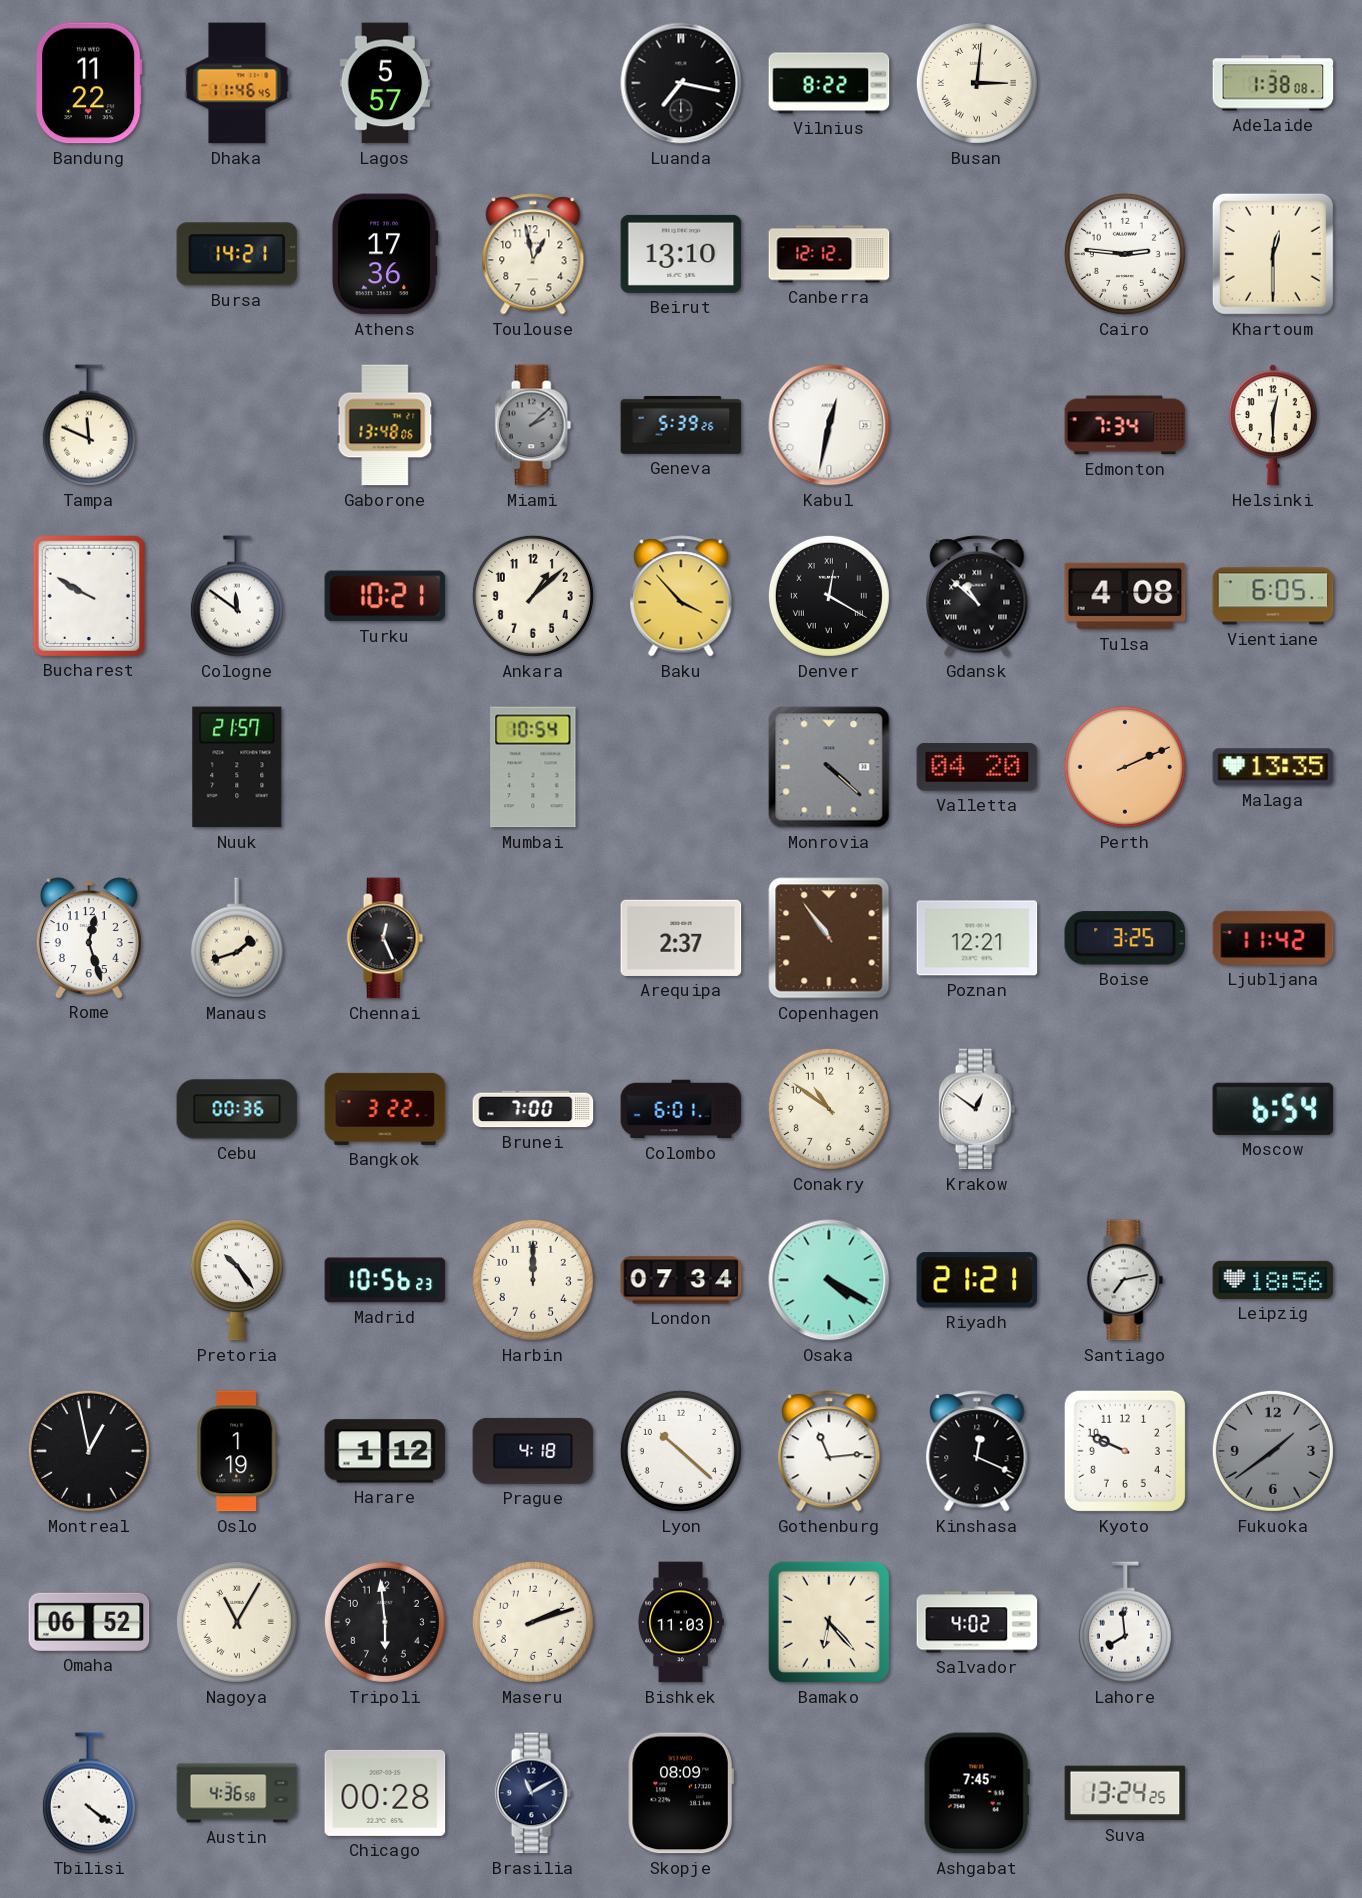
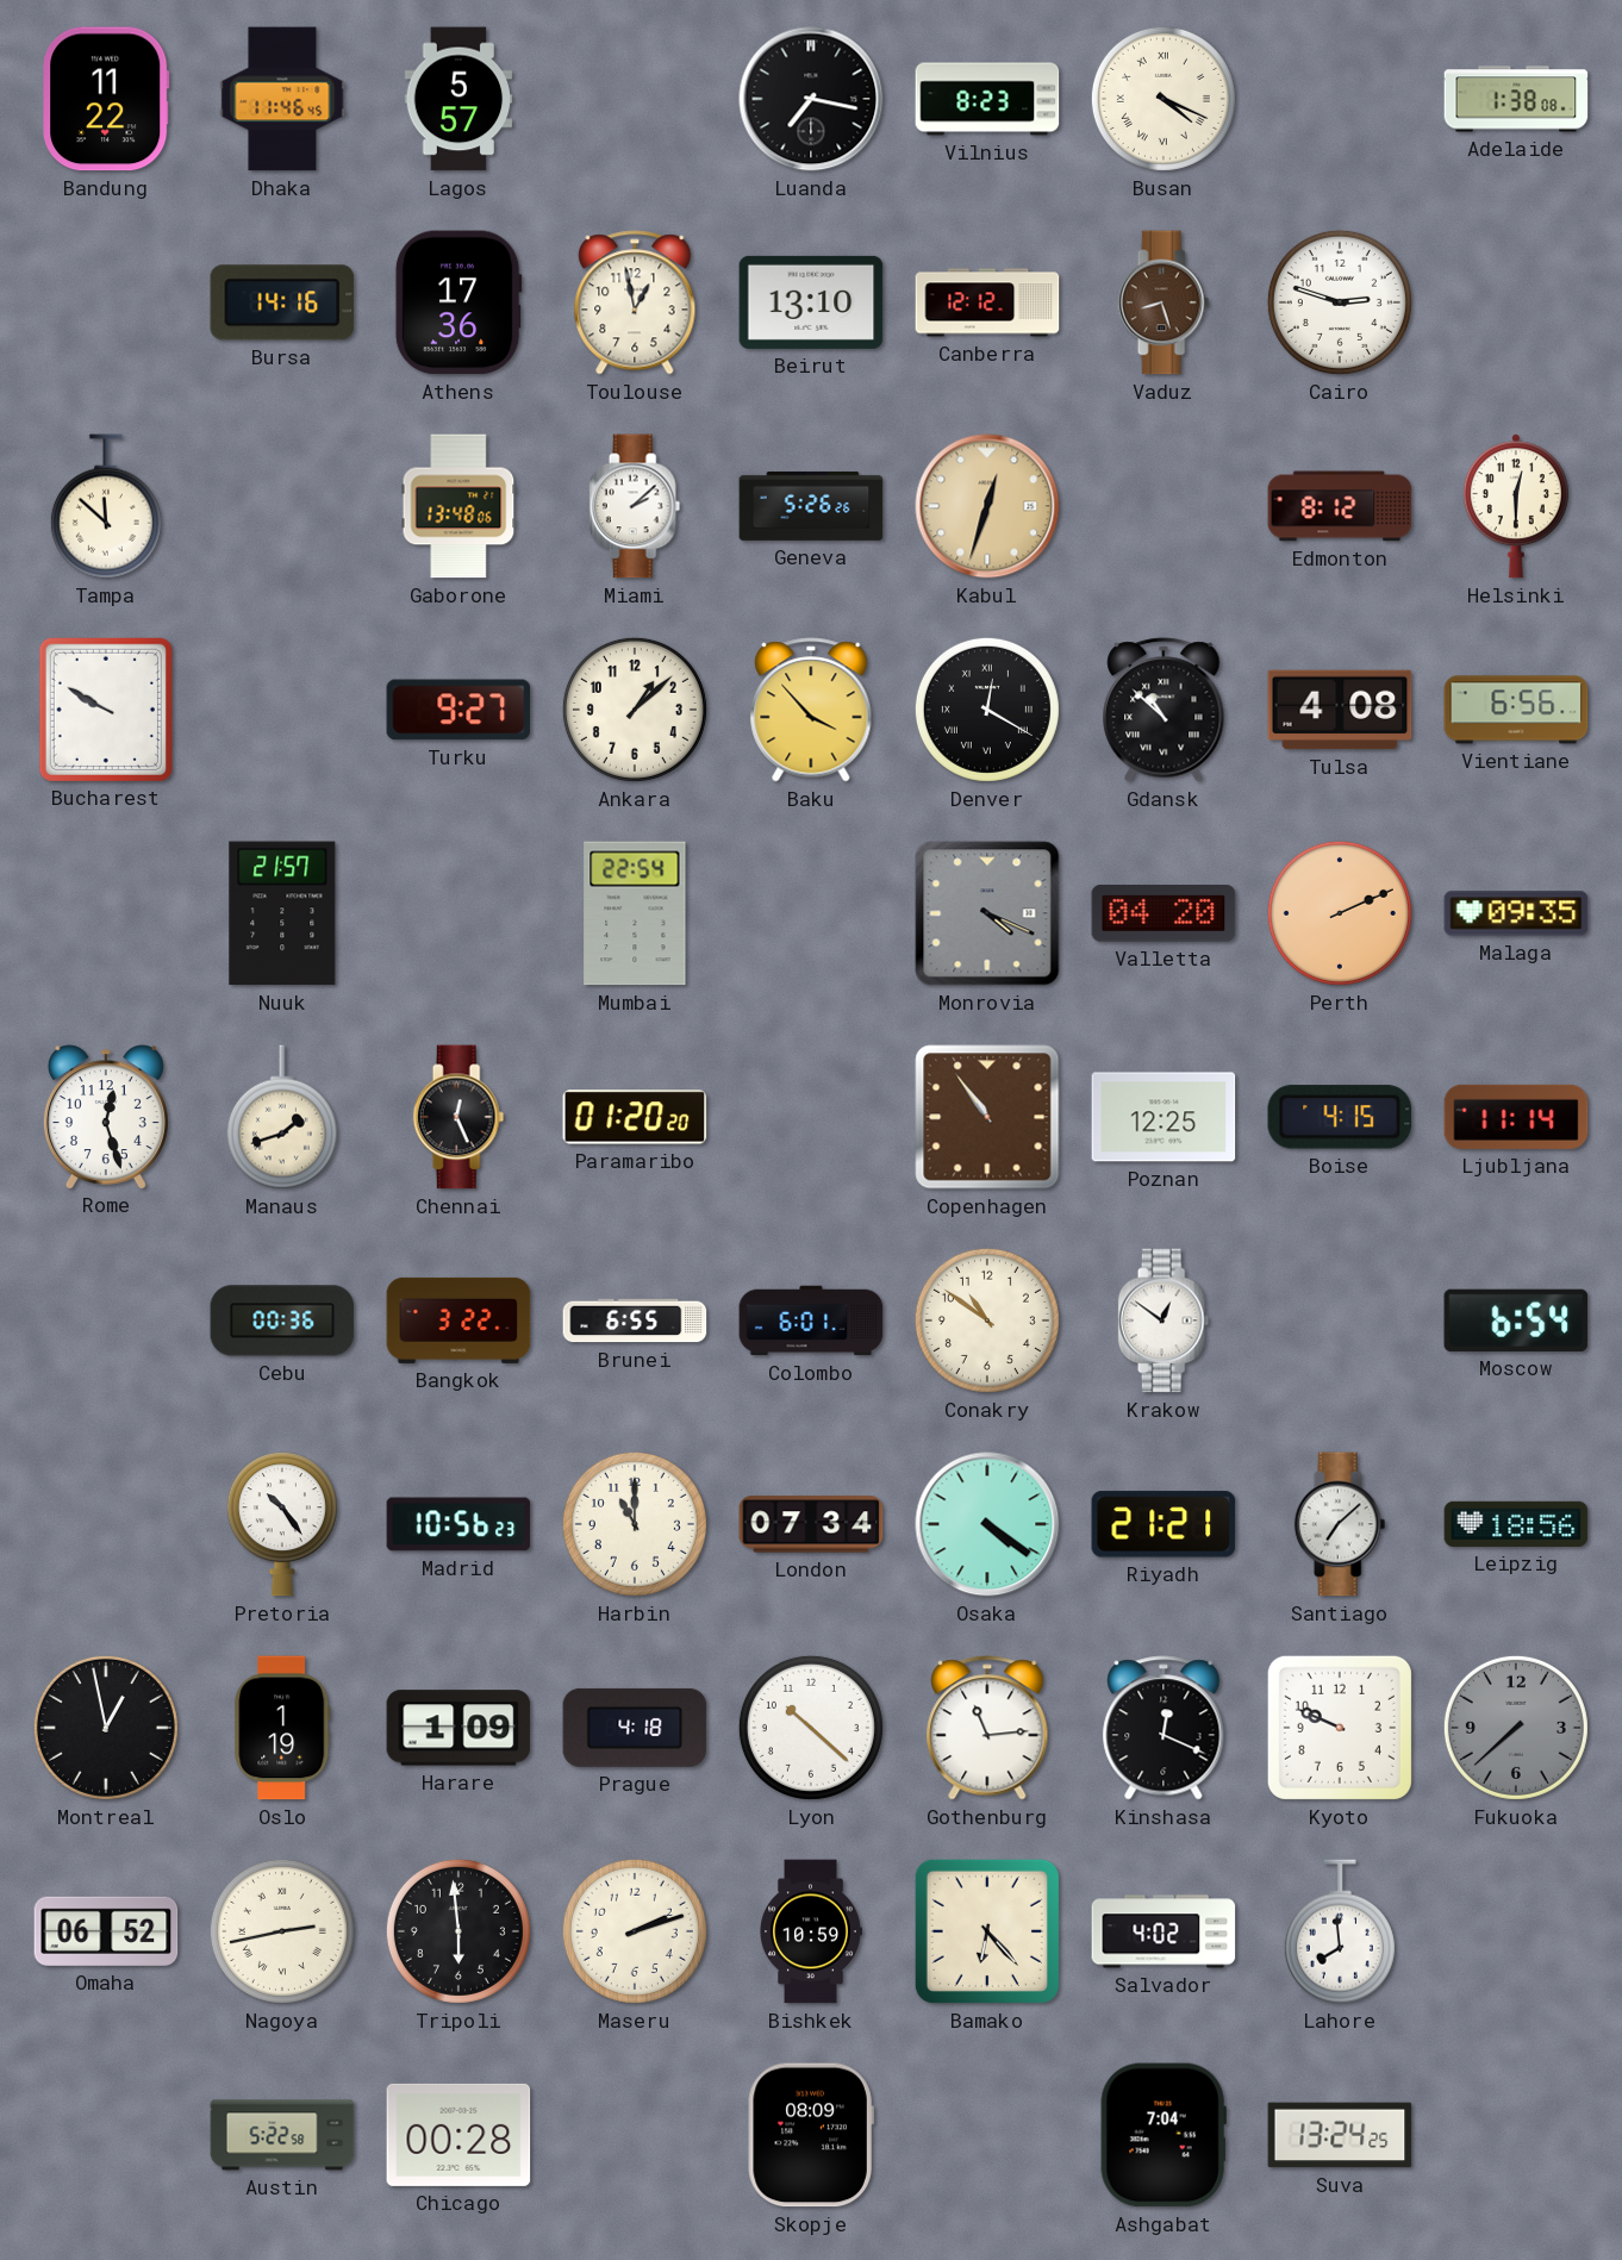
Vilnius: 8:22 -> 8:23 (987, 99)
Busan: 3:01 -> 4:19 (1164, 99)
Bursa: 14:21 -> 14:16 (282, 302)
Vaduz: none -> 8:27 (1164, 302)
Cairo: 2:46 -> 2:48 (1340, 302)
Khartoum: 12:30 -> none (1273, 254)
Tampa: 11:49 -> 11:52 (106, 506)
Miami dial: grey -> white (635, 506)
Geneva: 5:39 -> 5:26 (811, 506)
Kabul: 12:32 -> 12:33 (987, 506)
Kabul dial: white -> champagne (987, 506)
Edmonton: 7:34 -> 8:12 (1340, 506)
Cologne: 11:51 -> none (237, 596)
Turku: 10:21 -> 9:27 (458, 710)
Vientiane: 6:05 -> 6:56 (1516, 710)
Mumbai: 10:54 -> 22:54 (635, 913)
Monrovia: 4:22 -> 4:19 (987, 913)
Malaga: 13:35 -> 09:35 (1516, 913)
Paramaribo: none -> 01:20 (635, 1117)
Arequipa: 2:37 -> none (681, 938)
Poznan: 12:21 -> 12:25 (1164, 1117)
Boise: 3:25 -> 4:15 (1340, 1117)
Ljubljana: 11:42 -> 11:14 (1516, 1117)
Brunei: 7:00 -> 6:55 (635, 1321)
Harbin: 12:00 -> 11:00 (635, 1524)
Osaka: 4:20 -> 4:21 (987, 1524)
Santiago: 7:13 -> 7:08 (1340, 1524)
Harare: 1:12 -> 1:09 (458, 1728)
Fukuoka: 1:39 -> 7:38 (1516, 1728)
Nagoya: 11:05 -> 2:43 (282, 1931)
Bishkek: 11:03 -> 10:59 (811, 1931)
Tbilisi: 4:21 -> none (89, 1793)
Austin: 4:36 -> 5:22 (282, 2135)
Brasilia: 11:10 -> none (533, 1793)
Ashgabat: 7:45 -> 7:04 (1164, 2135)
